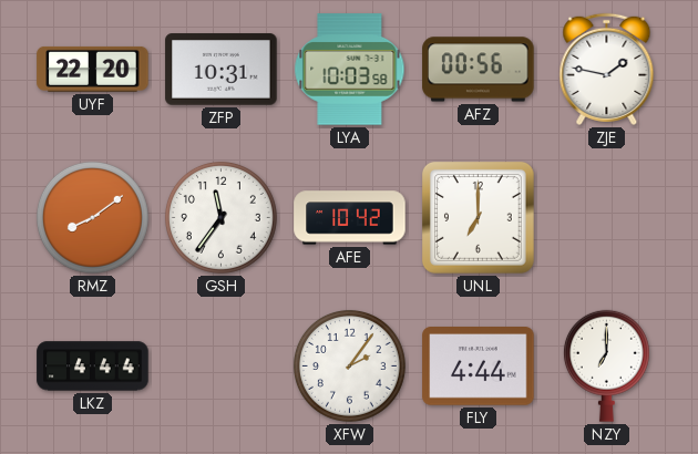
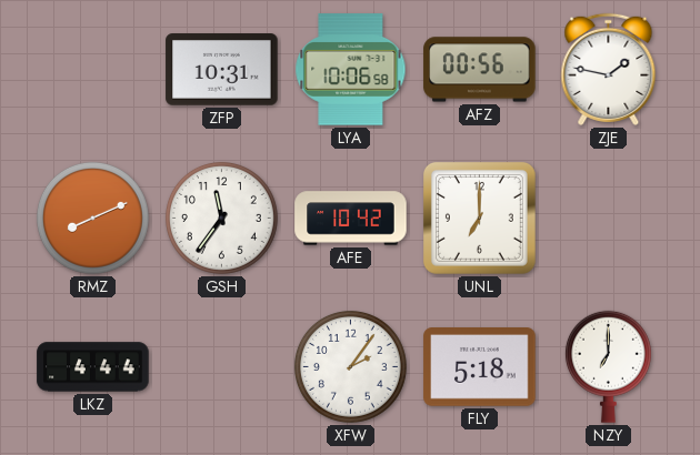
UYF: 22:20 -> none (93, 69)
LYA: 10:03 -> 10:06 (351, 70)
RMZ: 8:09 -> 8:11 (92, 218)
FLY: 4:44 -> 5:18 (480, 367)
